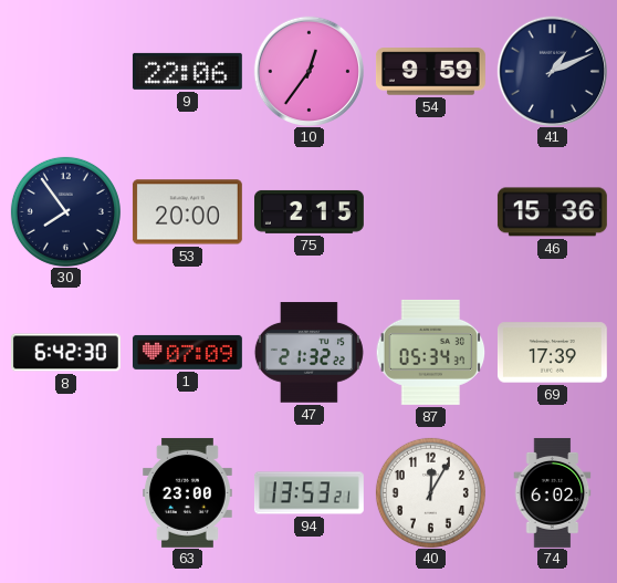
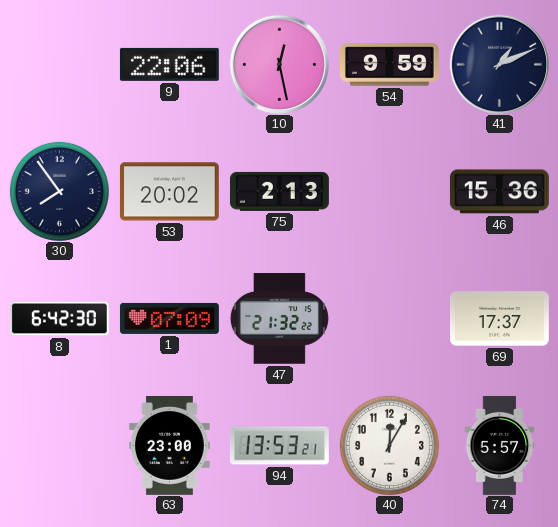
10: 12:36 -> 12:28 (279, 64)
53: 20:00 -> 20:02 (169, 192)
75: 2:15 -> 2:13 (279, 191)
87: 05:34 -> none (430, 352)
69: 17:39 -> 17:37 (499, 319)
74: 6:02 -> 5:57 (500, 445)
